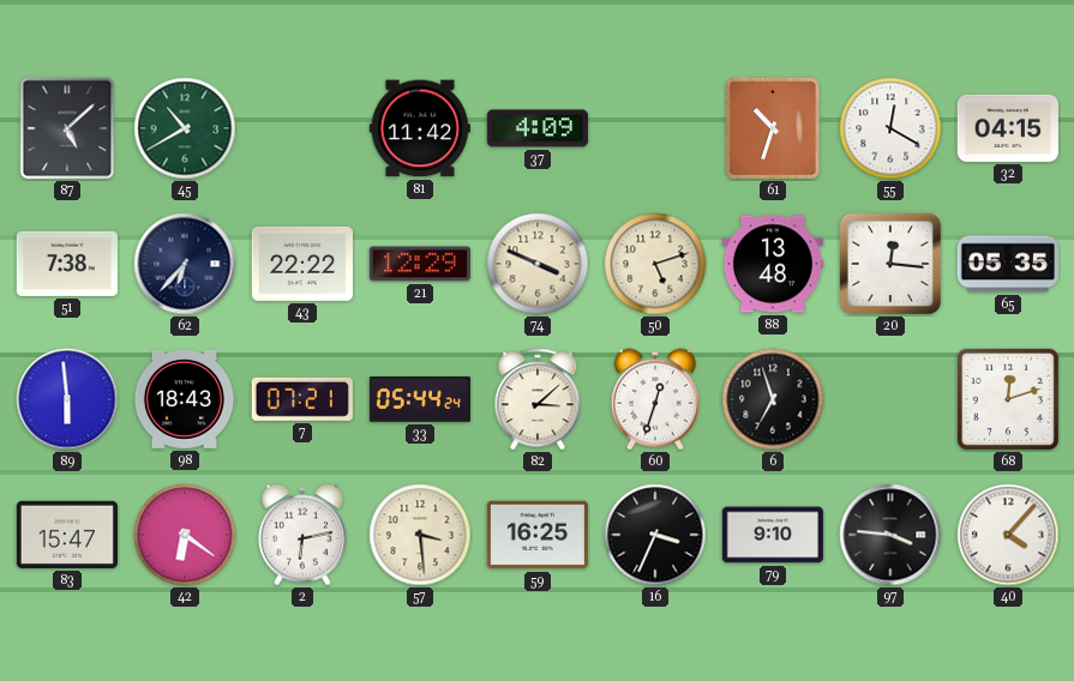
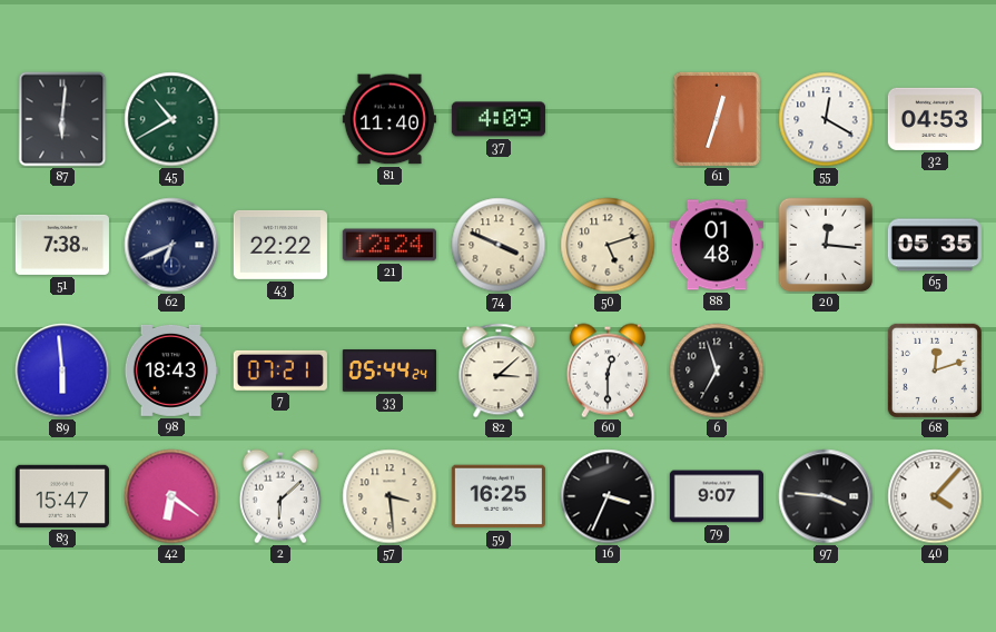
87: 5:08 -> 6:01 (62, 119)
81: 11:42 -> 11:40 (389, 119)
61: 10:33 -> 12:33 (717, 119)
32: 04:15 -> 04:53 (935, 119)
62: 6:37 -> 6:41 (171, 245)
21: 12:29 -> 12:24 (389, 245)
88: 13:48 -> 01:48 (717, 245)
60: 12:33 -> 12:30 (608, 371)
2: 6:13 -> 6:08 (280, 496)
79: 9:10 -> 9:07 (717, 496)
